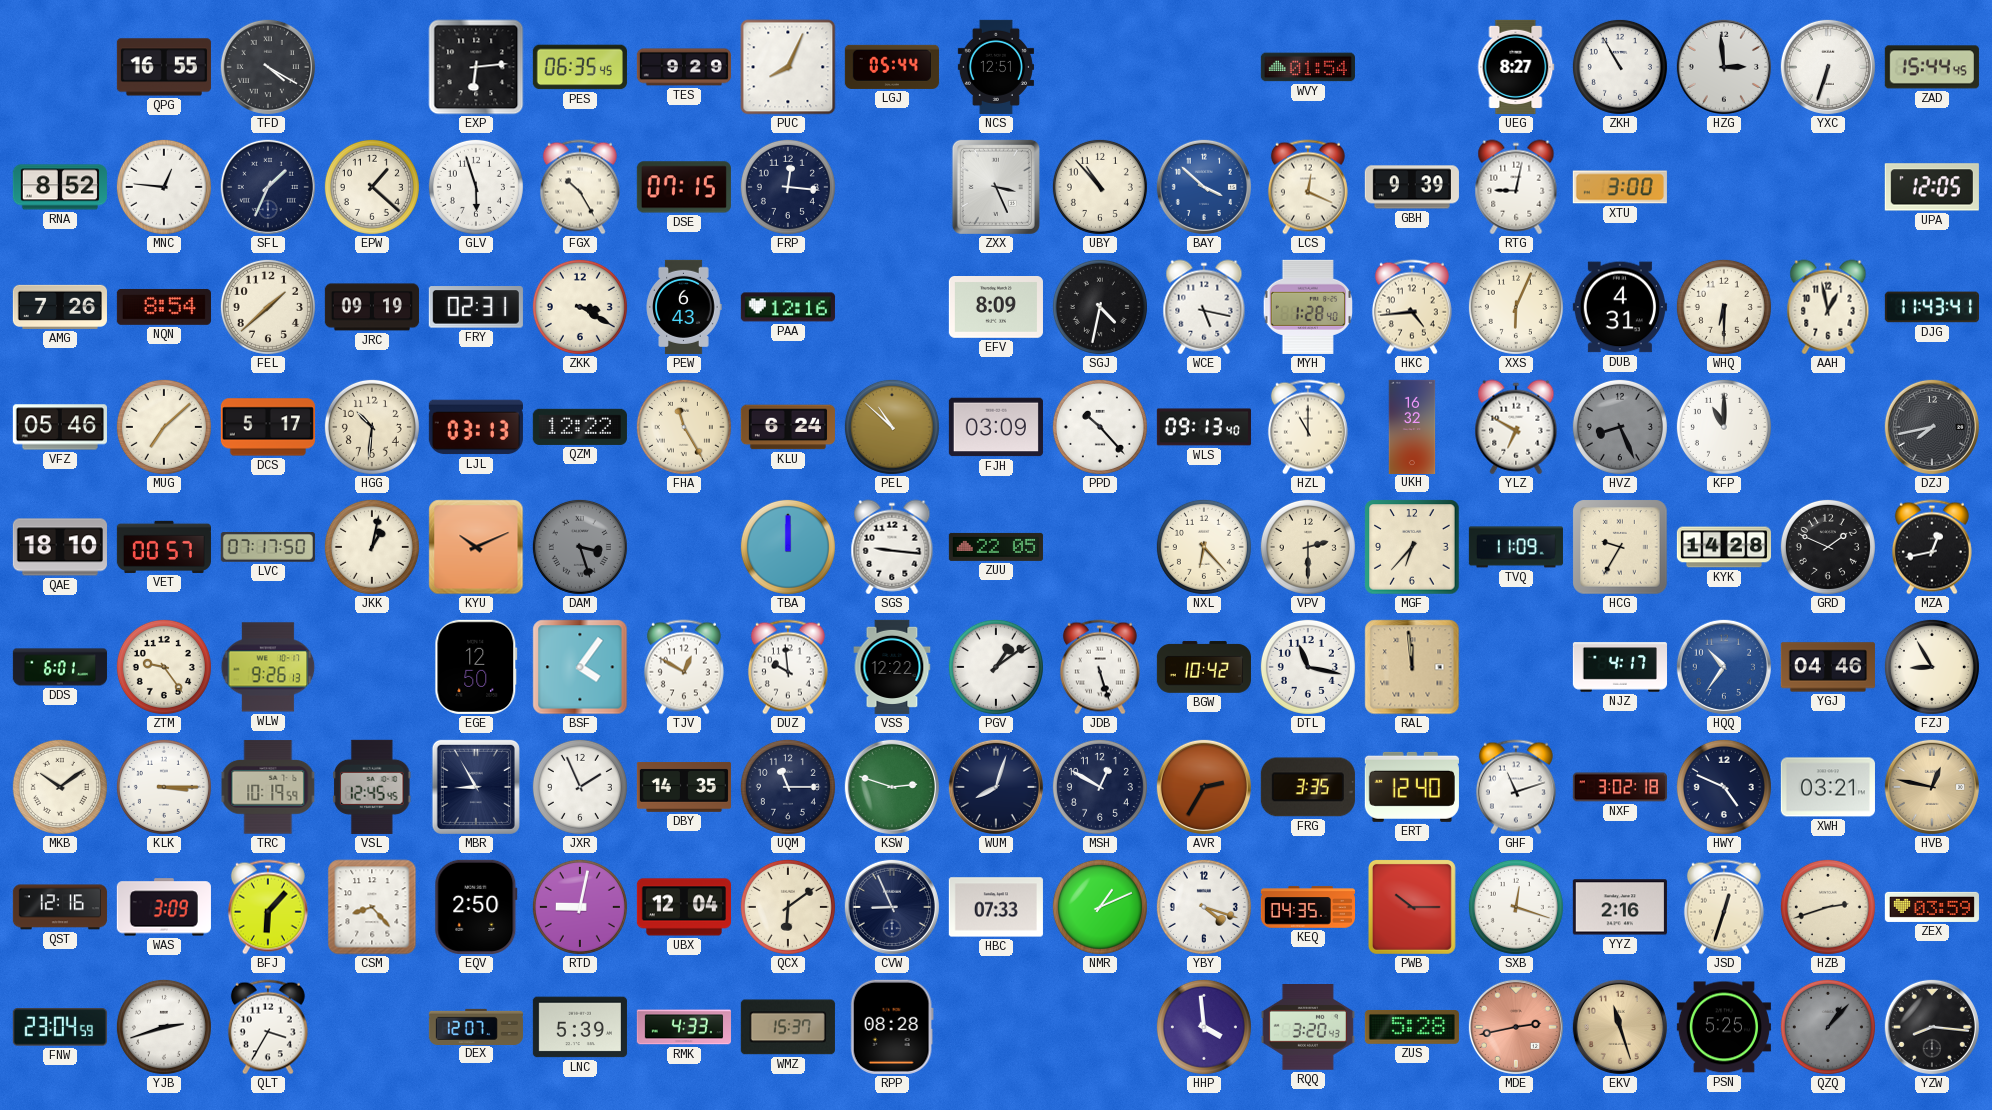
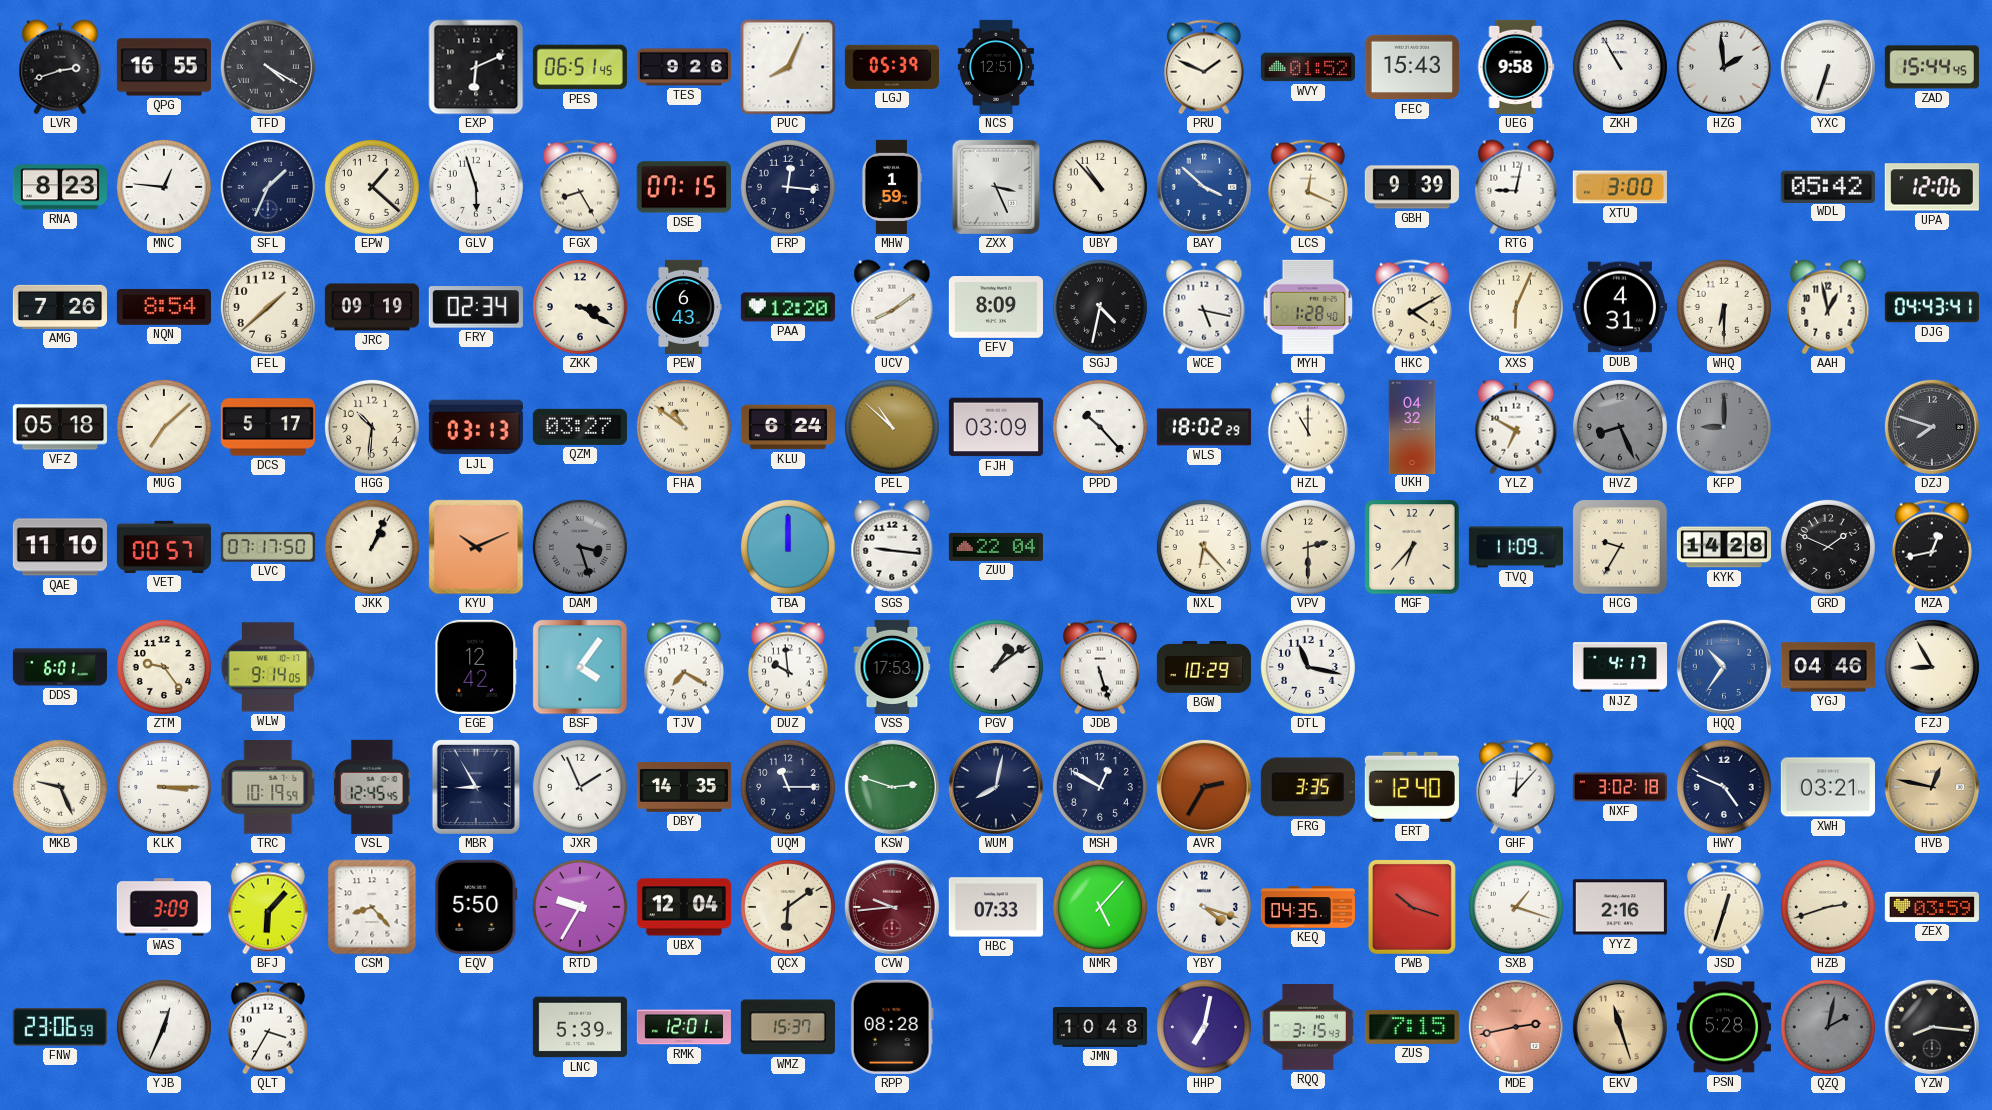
LVR: none -> 2:42 (60, 67)
EXP: 6:14 -> 6:11 (476, 67)
PES: 06:35 -> 06:51 (580, 67)
TES: 9:29 -> 9:26 (684, 67)
LGJ: 05:44 -> 05:39 (892, 67)
PRU: none -> 1:49 (1204, 67)
WVY: 01:54 -> 01:52 (1308, 67)
FEC: none -> 15:43 (1412, 67)
UEG: 8:27 -> 9:58 (1516, 67)
HZG: 2:59 -> 1:59 (1724, 67)
RNA: 8:52 -> 8:23 (60, 187)
FGX: 10:25 -> 8:25 (580, 187)
MHW: none -> 1:59 (891, 187)
WDL: none -> 05:42 (1828, 186)
UPA: 12:05 -> 12:06 (1932, 187)
FRY: 02:31 -> 02:34 (476, 307)
PAA: 12:16 -> 12:20 (788, 307)
UCV: none -> 8:09 (892, 307)
HKC: 4:44 -> 4:10 (1412, 307)
DJG: 11:43 -> 04:43 (1932, 307)
VFZ: 05:46 -> 05:18 (60, 427)
QZM: 12:22 -> 03:27 (580, 427)
FHA: 11:25 -> 10:51 (684, 427)
WLS: 09:13 -> 18:02 (1204, 427)
UKH: 16:32 -> 04:32 (1412, 426)
KFP: 11:00 -> 9:00 (1724, 427)
KFP dial: white -> grey (1724, 427)
DZJ: 7:43 -> 7:48 (1932, 427)
QAE: 18:10 -> 11:10 (60, 547)
JKK: 1:02 -> 1:04 (372, 547)
ZUU: 22:05 -> 22:04 (996, 547)
WLW: 9:26 -> 9:14 (268, 667)
EGE: 12:50 -> 12:42 (476, 667)
TJV: 12:50 -> 7:20 (684, 667)
VSS: 12:22 -> 17:53 (892, 667)
BGW: 10:42 -> 10:29 (1203, 667)
RAL: 11:59 -> none (1412, 667)
MKB: 10:09 -> 9:26 (60, 787)
WUM: 8:03 -> 8:02 (996, 787)
GHF: 11:12 -> 12:07 (1516, 787)
QST: 12:16 -> none (60, 907)
EQV: 2:50 -> 5:50 (476, 907)
RTD: 9:02 -> 9:35 (580, 907)
CVW: 8:56 -> 9:44 (892, 907)
CVW dial: navy -> burgundy (892, 907)
NMR: 1:11 -> 5:07 (1100, 907)
PWB: 10:15 -> 10:18 (1412, 907)
SXB: 12:18 -> 1:18 (1516, 907)
FNW: 23:04 -> 23:06 (60, 1027)
YJB: 2:42 -> 12:34 (164, 1027)
DEX: 12:07 -> none (476, 1026)
RMK: 4:33 -> 12:01 (684, 1027)
JMN: none -> 10:48 (1100, 1027)
HHP: 3:59 -> 7:02 (1204, 1027)
RQQ: 3:20 -> 3:15 (1308, 1028)
ZUS: 5:28 -> 7:15 (1412, 1027)
PSN: 5:25 -> 5:28 (1724, 1027)
QZQ: 1:07 -> 2:02 (1828, 1027)
